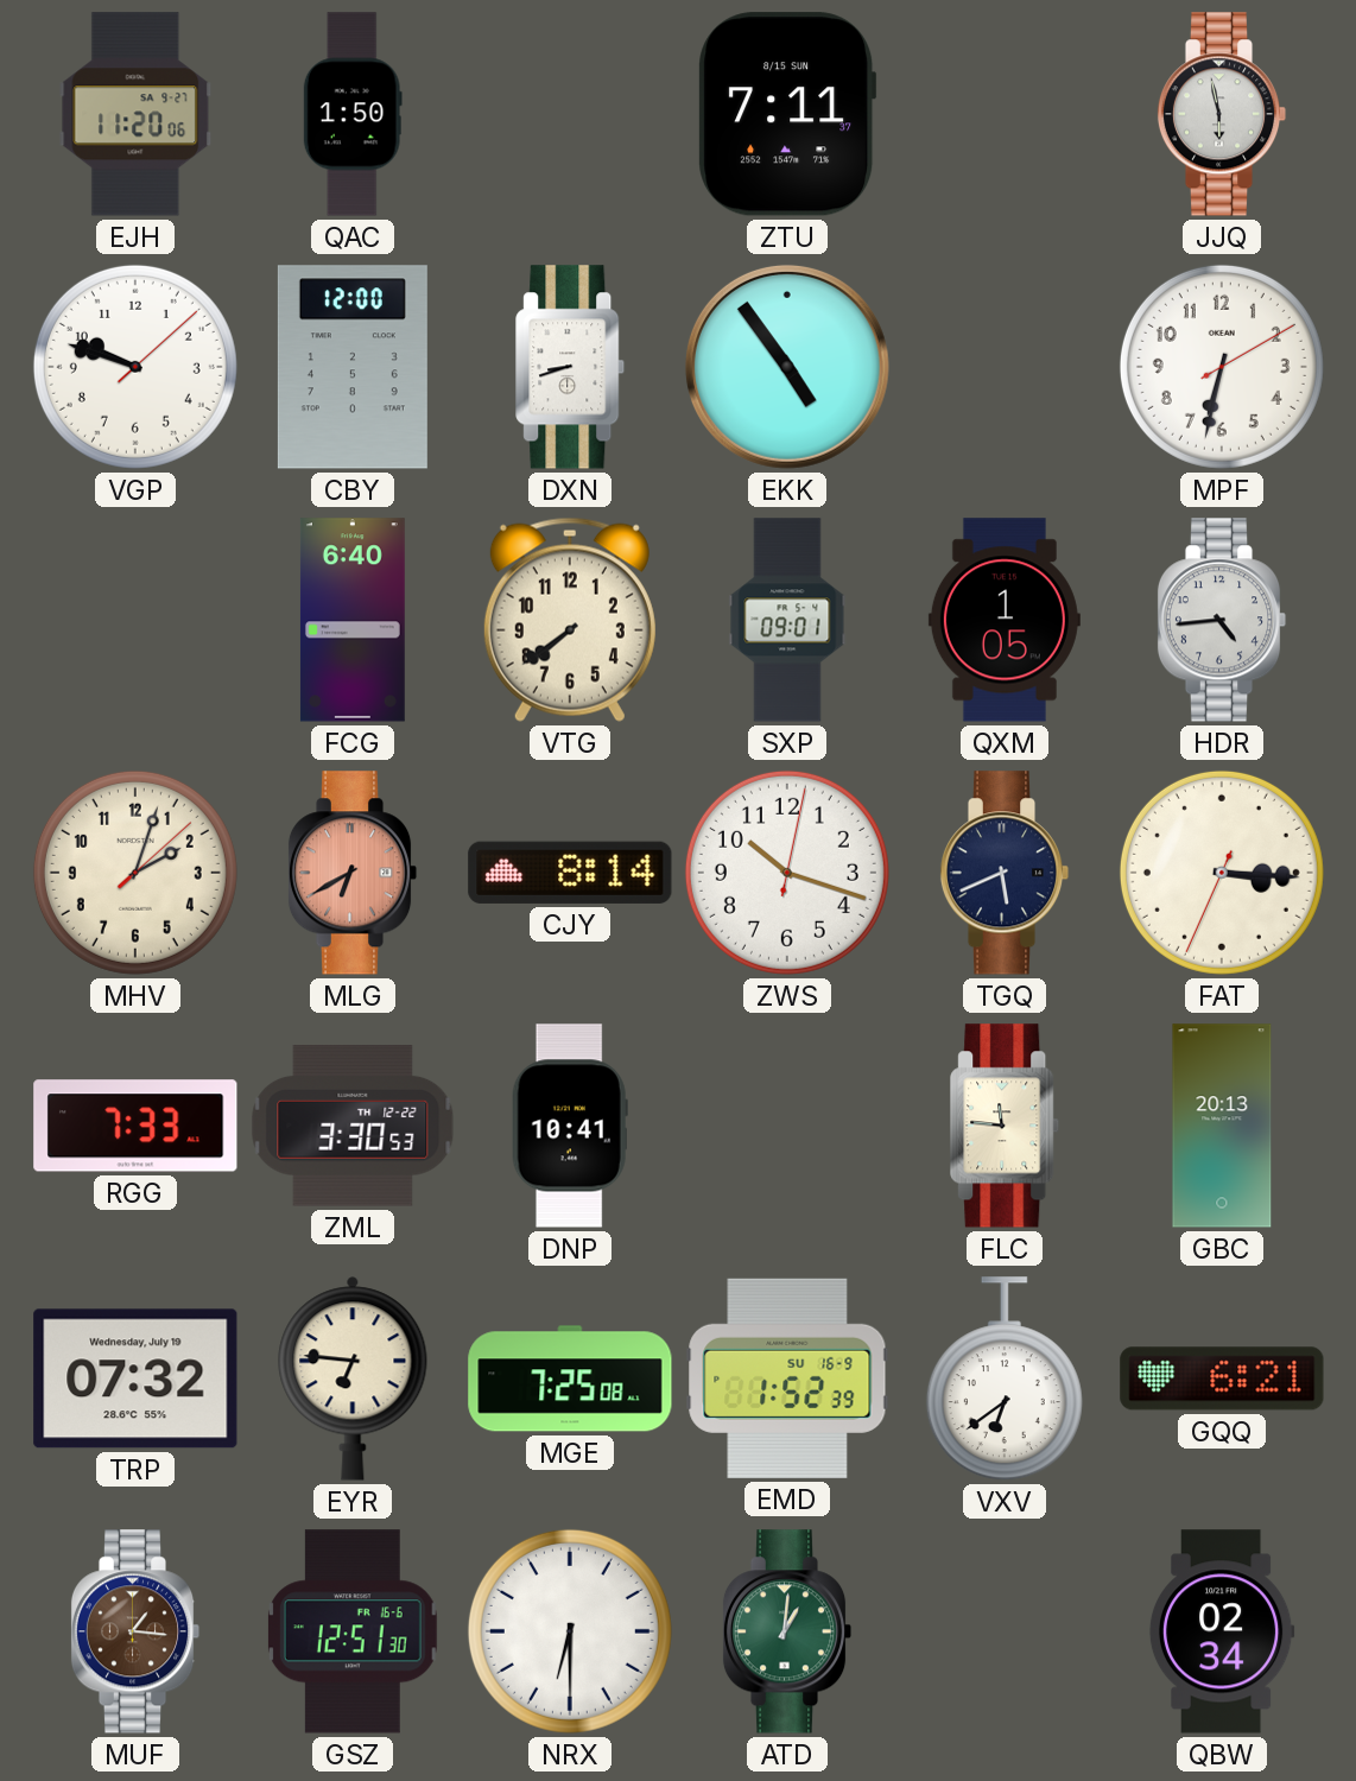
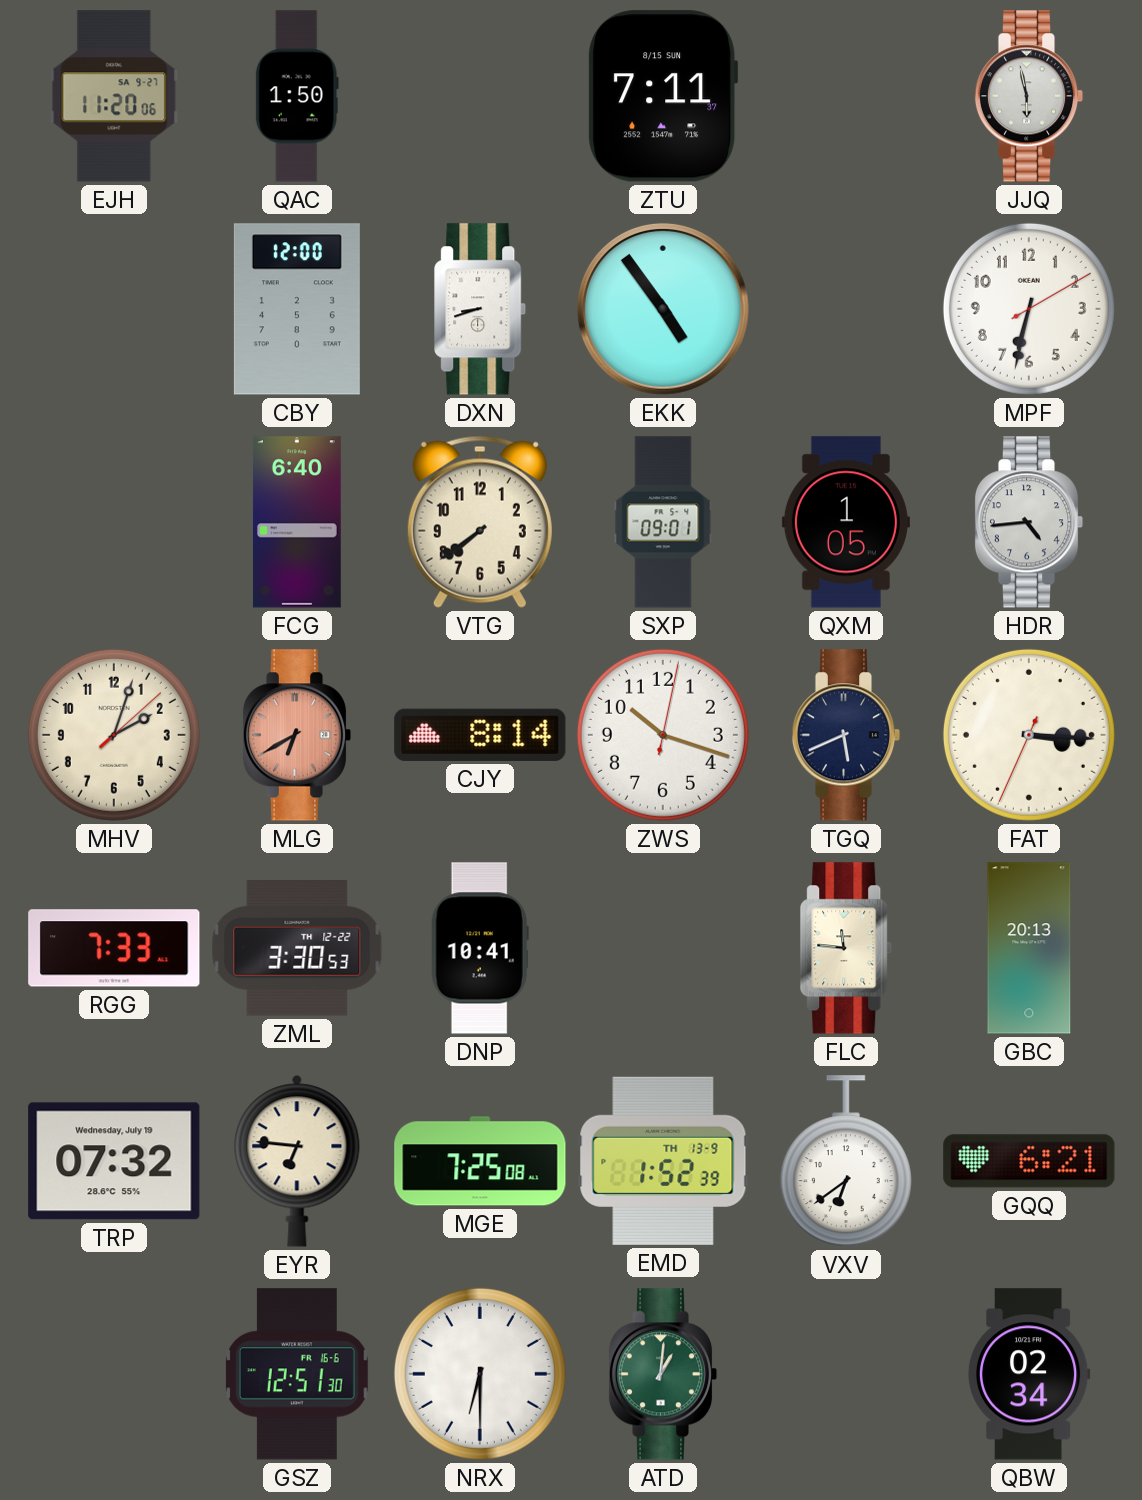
VGP: 9:48 -> none (135, 367)
EMD date: SU 16-9 -> TH 13-9 (663, 1161)
MUF: 1:16 -> none (135, 1631)
